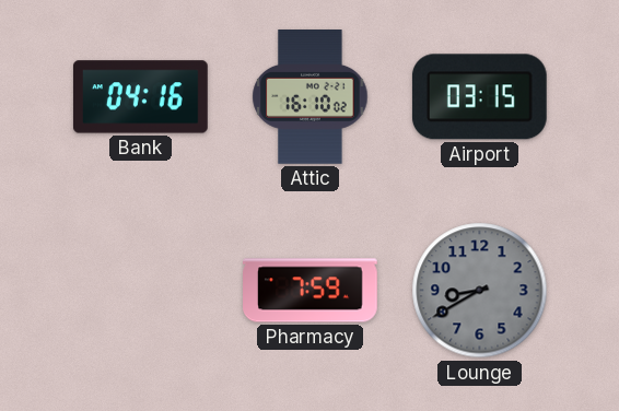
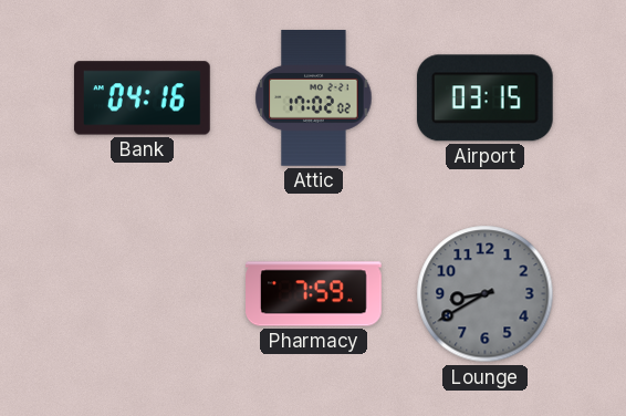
Attic: 16:10 -> 17:02 (314, 98)
